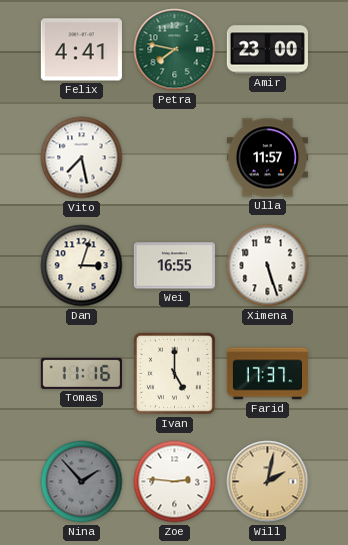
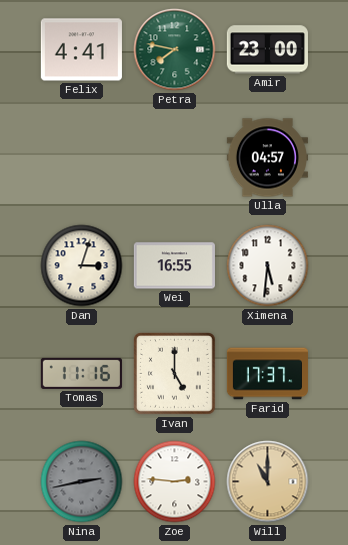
Vito: 7:28 -> none (82, 158)
Ulla: 11:57 -> 04:57 (267, 158)
Ximena: 5:27 -> 5:31 (268, 266)
Nina: 1:53 -> 2:43 (82, 482)
Will: 2:02 -> 11:00 (268, 482)
